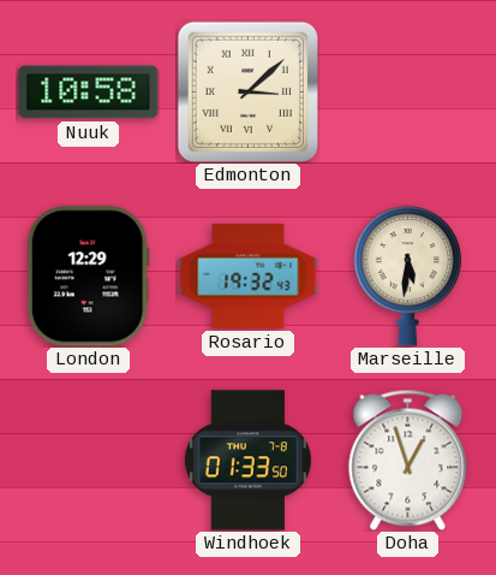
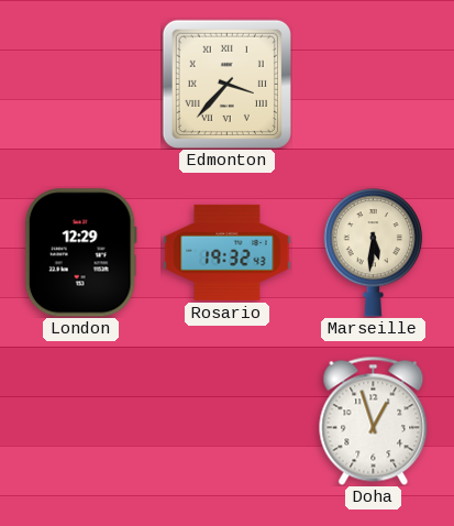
Nuuk: 10:58 -> none (89, 93)
Edmonton: 3:08 -> 3:37 (226, 84)
Windhoek: 01:33 -> none (247, 461)
